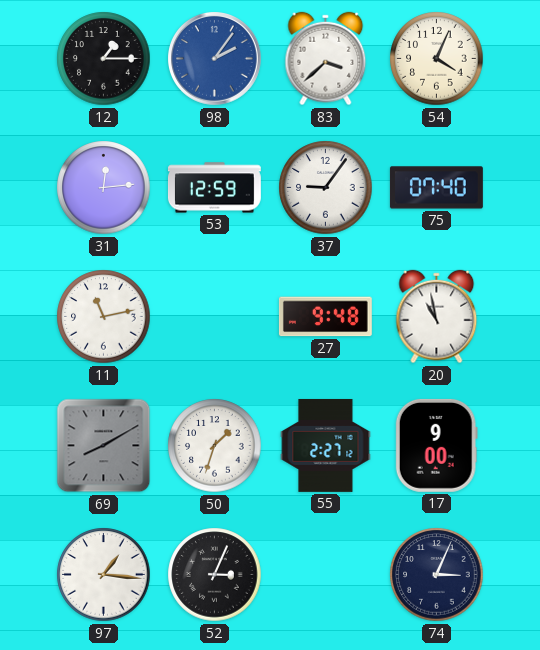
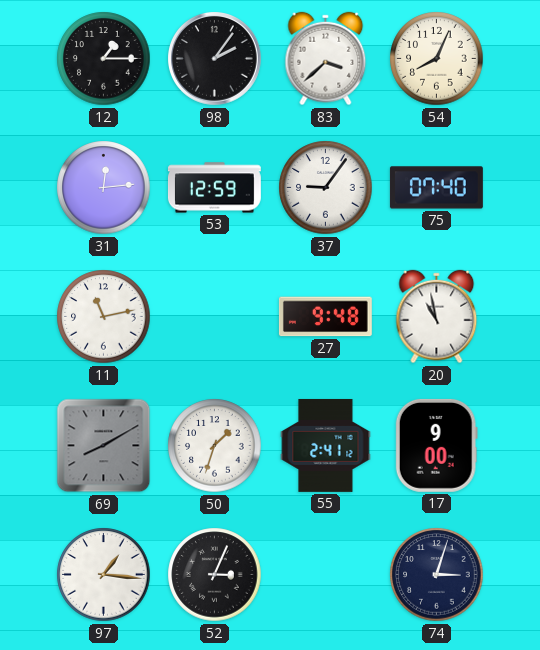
98 dial: blue -> black (215, 59)
54: 4:04 -> 8:04 (437, 59)
55: 2:27 -> 2:41 (326, 445)
74: 3:04 -> 3:03 (437, 575)
